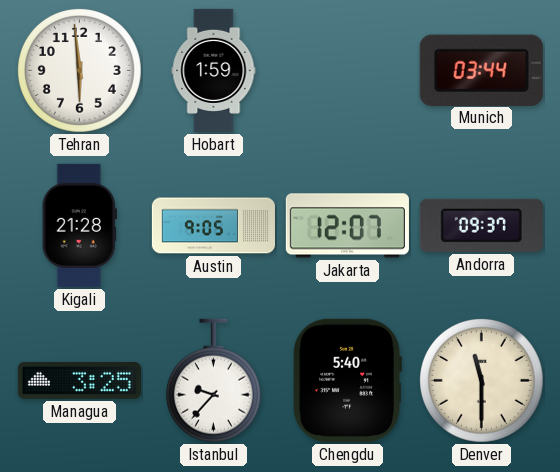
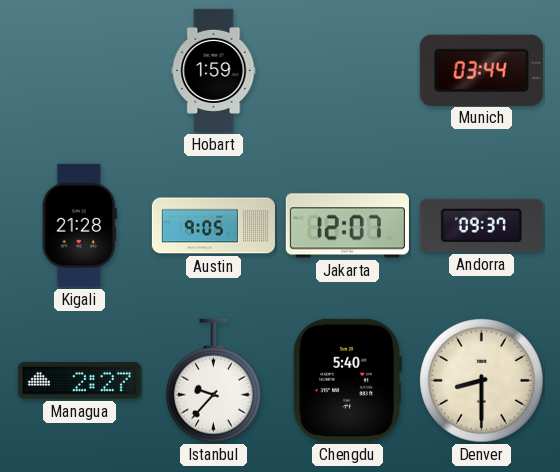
Tehran: 5:59 -> none (79, 70)
Managua: 3:25 -> 2:27 (79, 380)
Denver: 11:30 -> 8:30 (481, 380)
